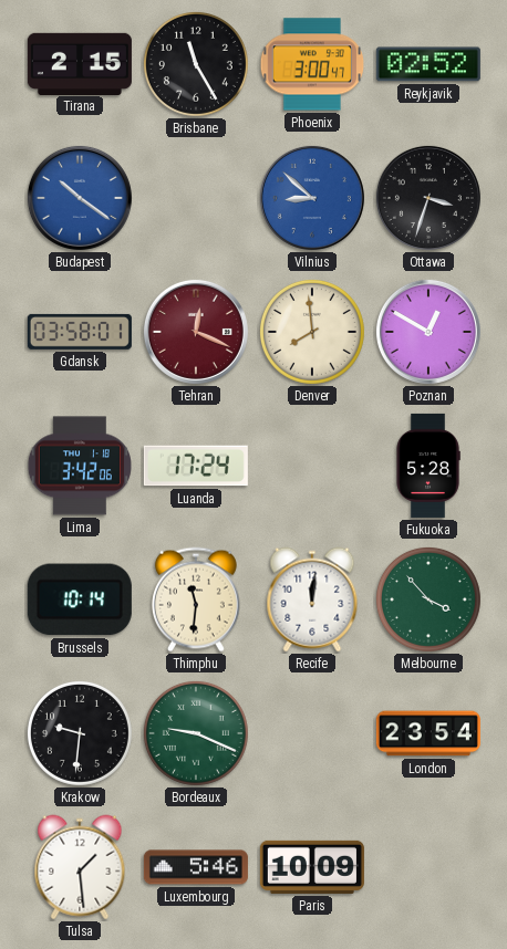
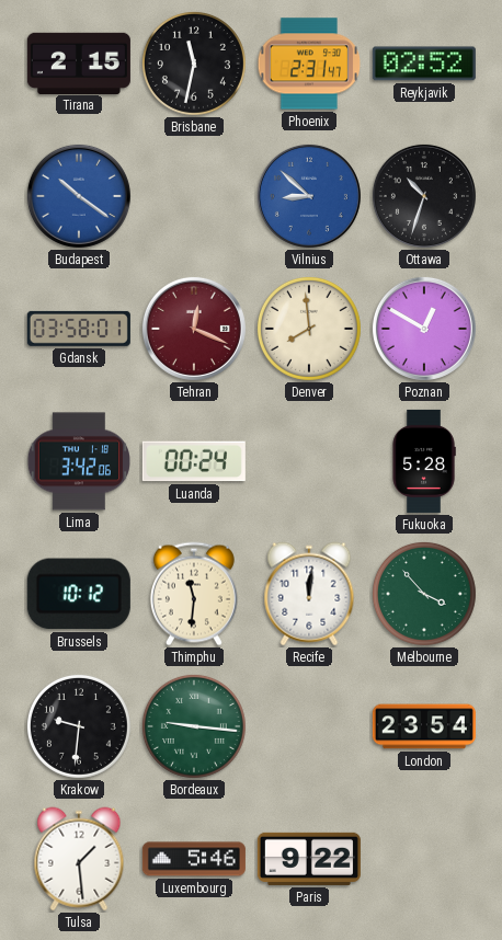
Brisbane: 11:25 -> 11:32 (194, 64)
Phoenix: 3:00 -> 2:31 (309, 64)
Ottawa: 3:33 -> 10:33 (424, 196)
Luanda: 17:24 -> 00:24 (194, 461)
Brussels: 10:14 -> 10:12 (79, 594)
Bordeaux: 9:19 -> 9:16 (194, 726)
Paris: 10:09 -> 9:22 (309, 859)
